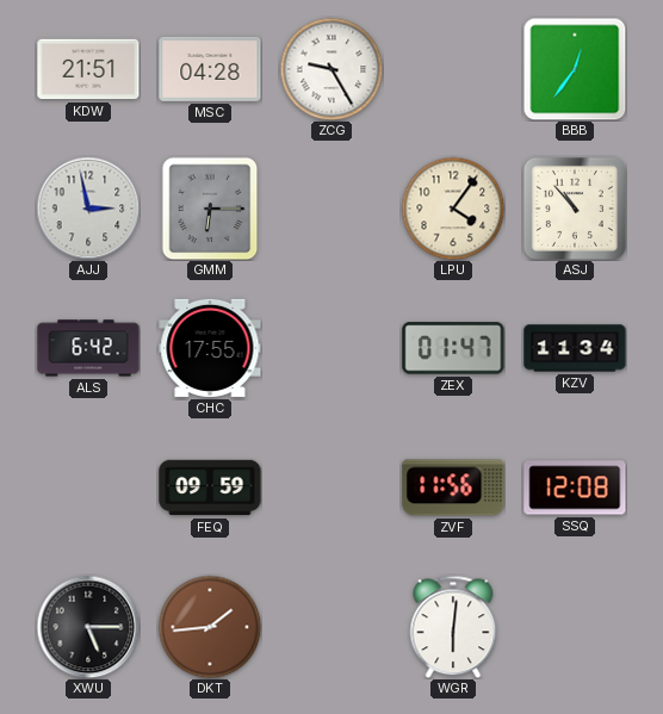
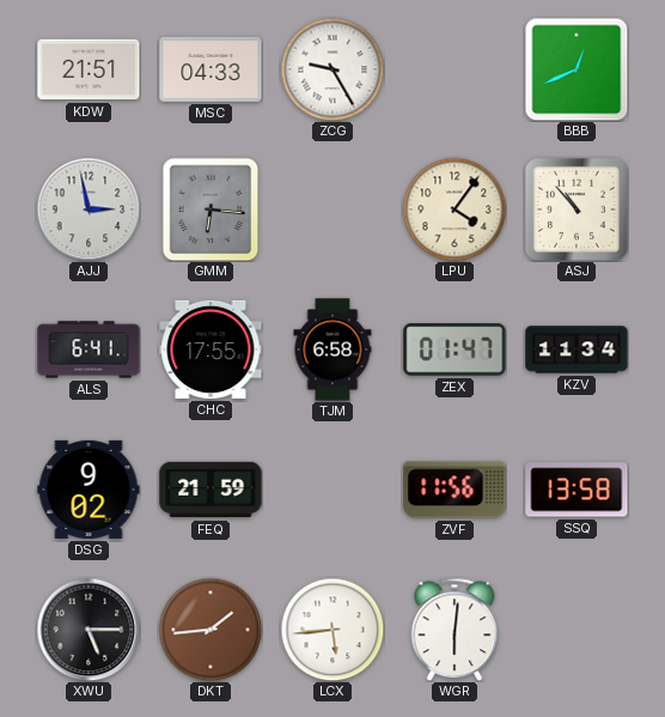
MSC: 04:28 -> 04:33 (211, 69)
BBB: 12:36 -> 12:41 (576, 69)
GMM: 6:15 -> 6:16 (211, 209)
ALS: 6:42 -> 6:41 (89, 350)
TJM: none -> 6:58 (332, 350)
DSG: none -> 9:02 (89, 490)
FEQ: 09:59 -> 21:59 (211, 490)
SSQ: 12:08 -> 13:58 (576, 490)
LCX: none -> 5:44 (332, 630)
